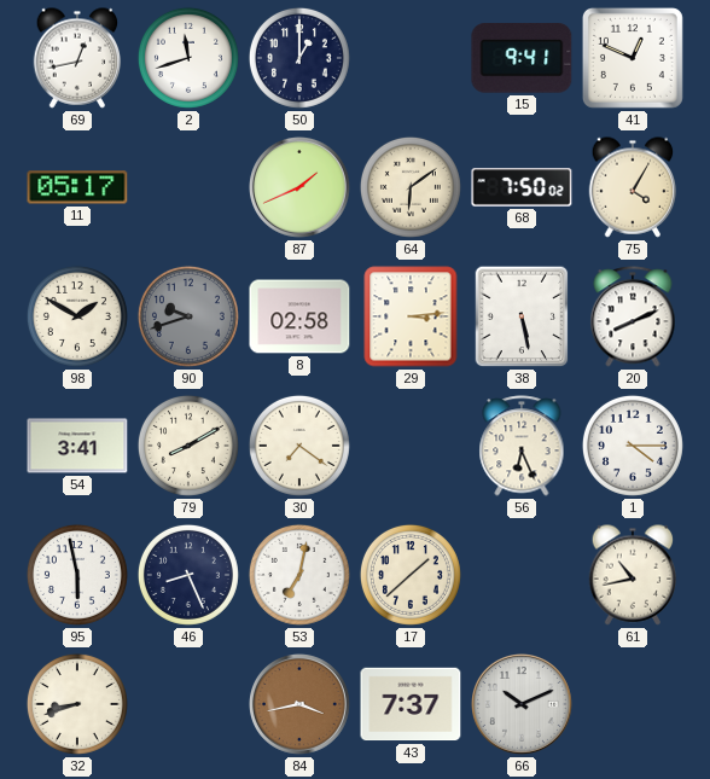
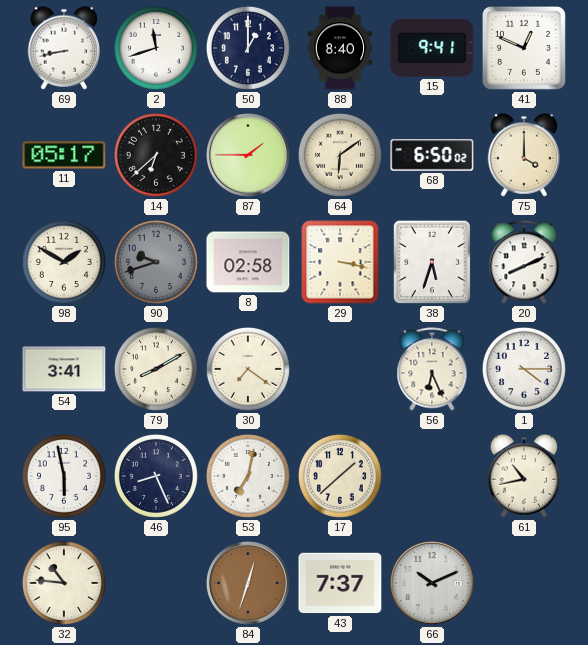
69: 12:43 -> 8:43 (64, 48)
88: none -> 8:40 (340, 48)
14: none -> 6:38 (156, 155)
87: 1:41 -> 1:45 (249, 156)
68: 7:50 -> 6:50 (432, 155)
75: 4:05 -> 4:00 (524, 155)
29: 3:14 -> 3:17 (340, 262)
38: 5:28 -> 5:33 (432, 262)
32: 8:42 -> 10:46 (64, 583)
84: 3:43 -> 12:33 (249, 584)
